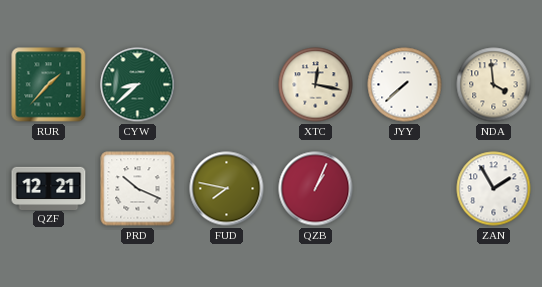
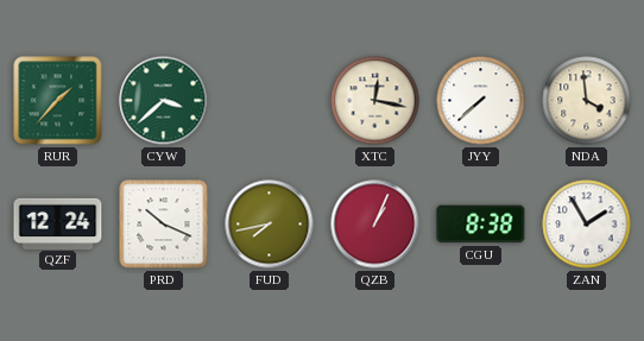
CYW: 8:38 -> 3:38 (164, 101)
QZF: 12:21 -> 12:24 (58, 223)
FUD: 7:47 -> 7:43 (270, 225)
CGU: none -> 8:38 (481, 225)
